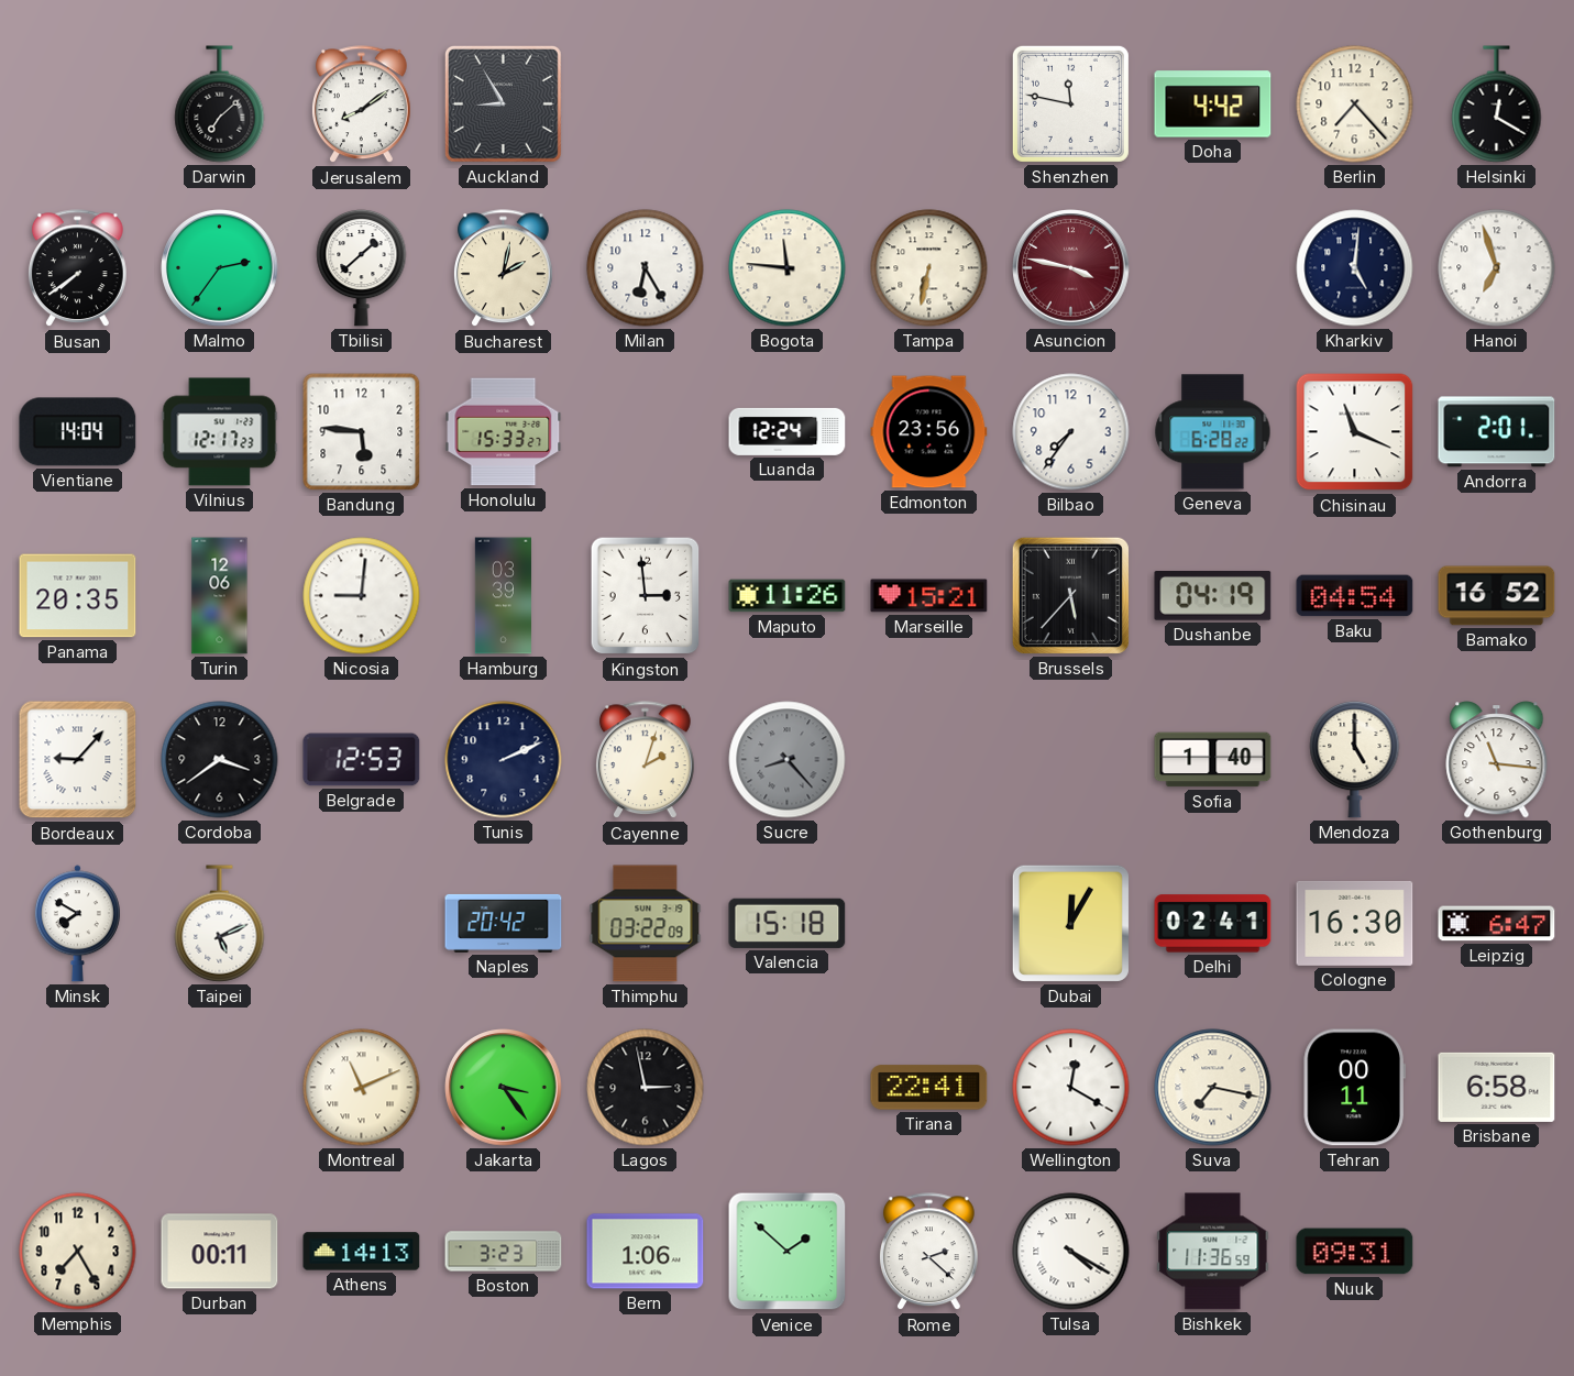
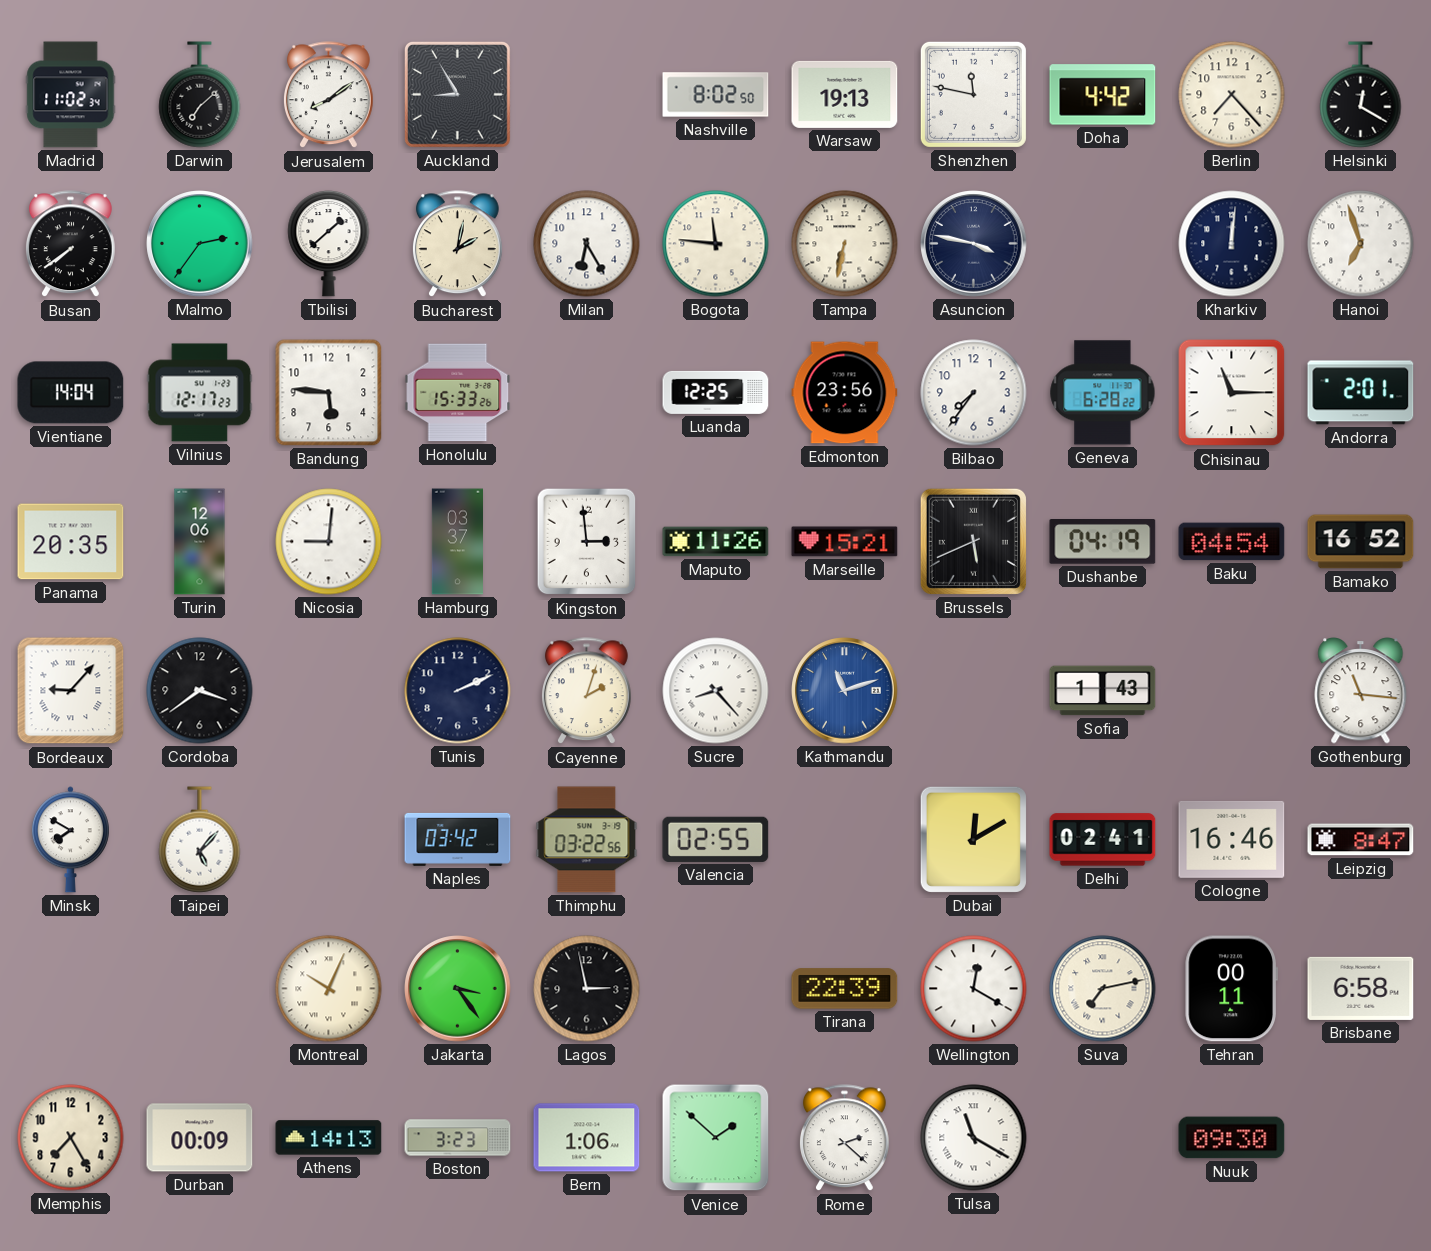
Madrid: none -> 11:02 (71, 95)
Nashville: none -> 8:02 (716, 95)
Warsaw: none -> 19:13 (845, 94)
Asuncion dial: burgundy -> navy (974, 244)
Kharkiv: 5:01 -> 12:01 (1232, 244)
Honolulu: 15:33:27 -> 15:33:26 (458, 393)
Luanda: 12:24 -> 12:25 (716, 392)
Chisinau: 11:19 -> 11:15 (1232, 393)
Hamburg: 03:39 -> 03:37 (457, 542)
Brussels: 5:37 -> 5:41 (973, 541)
Belgrade: 12:53 -> none (362, 760)
Sucre dial: grey -> white (716, 691)
Kathmandu: none -> 11:12 (845, 691)
Sofia: 1:40 -> 1:43 (1103, 691)
Mendoza: 5:00 -> none (1355, 759)
Taipei: 5:11 -> 5:07 (200, 840)
Naples: 20:42 -> 03:42 (458, 839)
Thimphu: 03:22:09 -> 03:22:56 (587, 840)
Valencia: 15:18 -> 02:55 (716, 839)
Dubai: 12:05 -> 12:10 (973, 839)
Cologne: 16:30 -> 16:46 (1232, 839)
Leipzig: 6:47 -> 8:47 (1361, 840)
Montreal: 11:11 -> 10:04 (329, 989)
Tirana: 22:41 -> 22:39 (845, 989)
Suva: 7:17 -> 7:13 (1103, 989)
Durban: 00:11 -> 00:09 (200, 1138)
Tulsa: 4:20 -> 11:20 (974, 1138)
Bishkek: 11:36 -> none (1213, 1252)
Nuuk: 09:31 -> 09:30 (1232, 1138)
